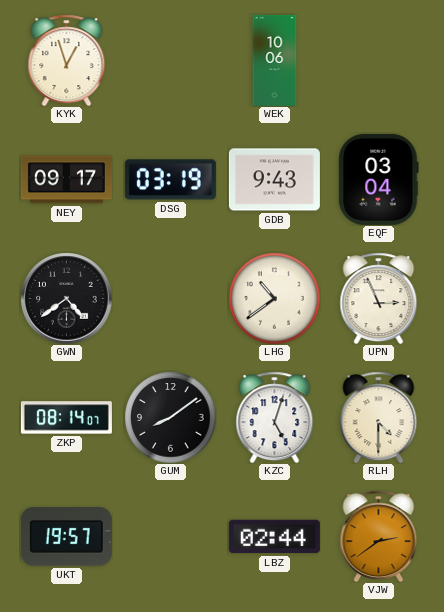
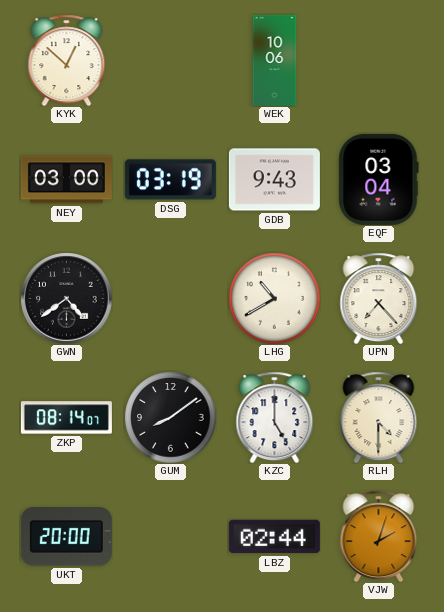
KYK: 12:57 -> 12:52 (67, 60)
NEY: 09:17 -> 03:00 (66, 180)
LHG: 10:39 -> 10:40 (274, 298)
UPN: 2:56 -> 7:23 (379, 298)
KZC: 5:03 -> 5:00 (275, 417)
UKT: 19:57 -> 20:00 (66, 537)
VJW: 2:39 -> 2:03 (379, 536)
